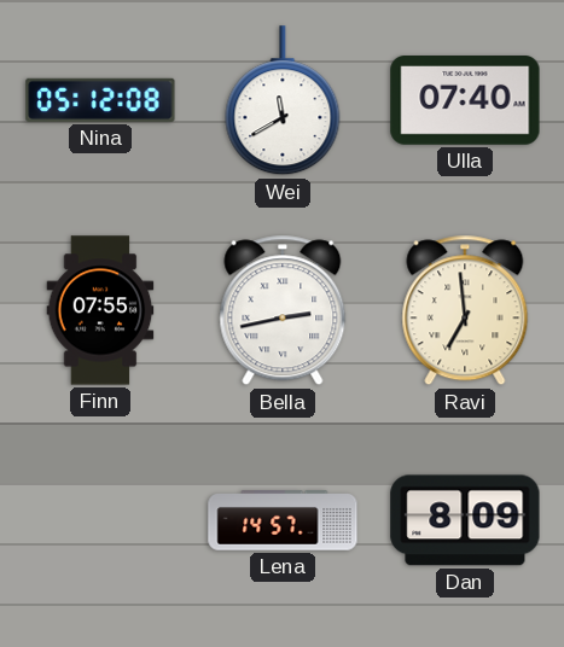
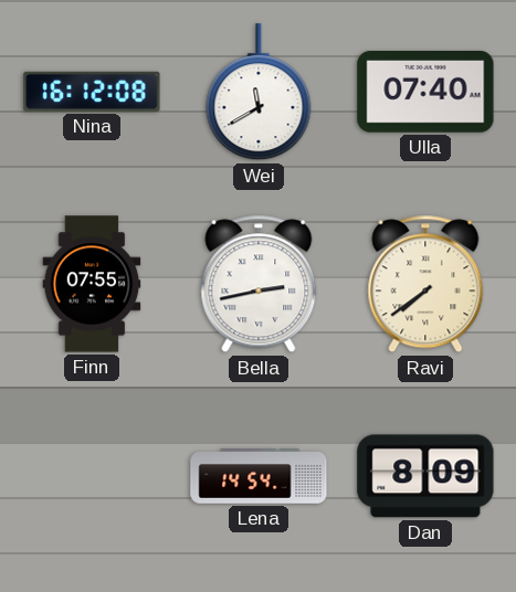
Nina: 05:12 -> 16:12 (92, 92)
Ravi: 6:59 -> 7:39 (425, 284)
Lena: 14:57 -> 14:54 (259, 476)
